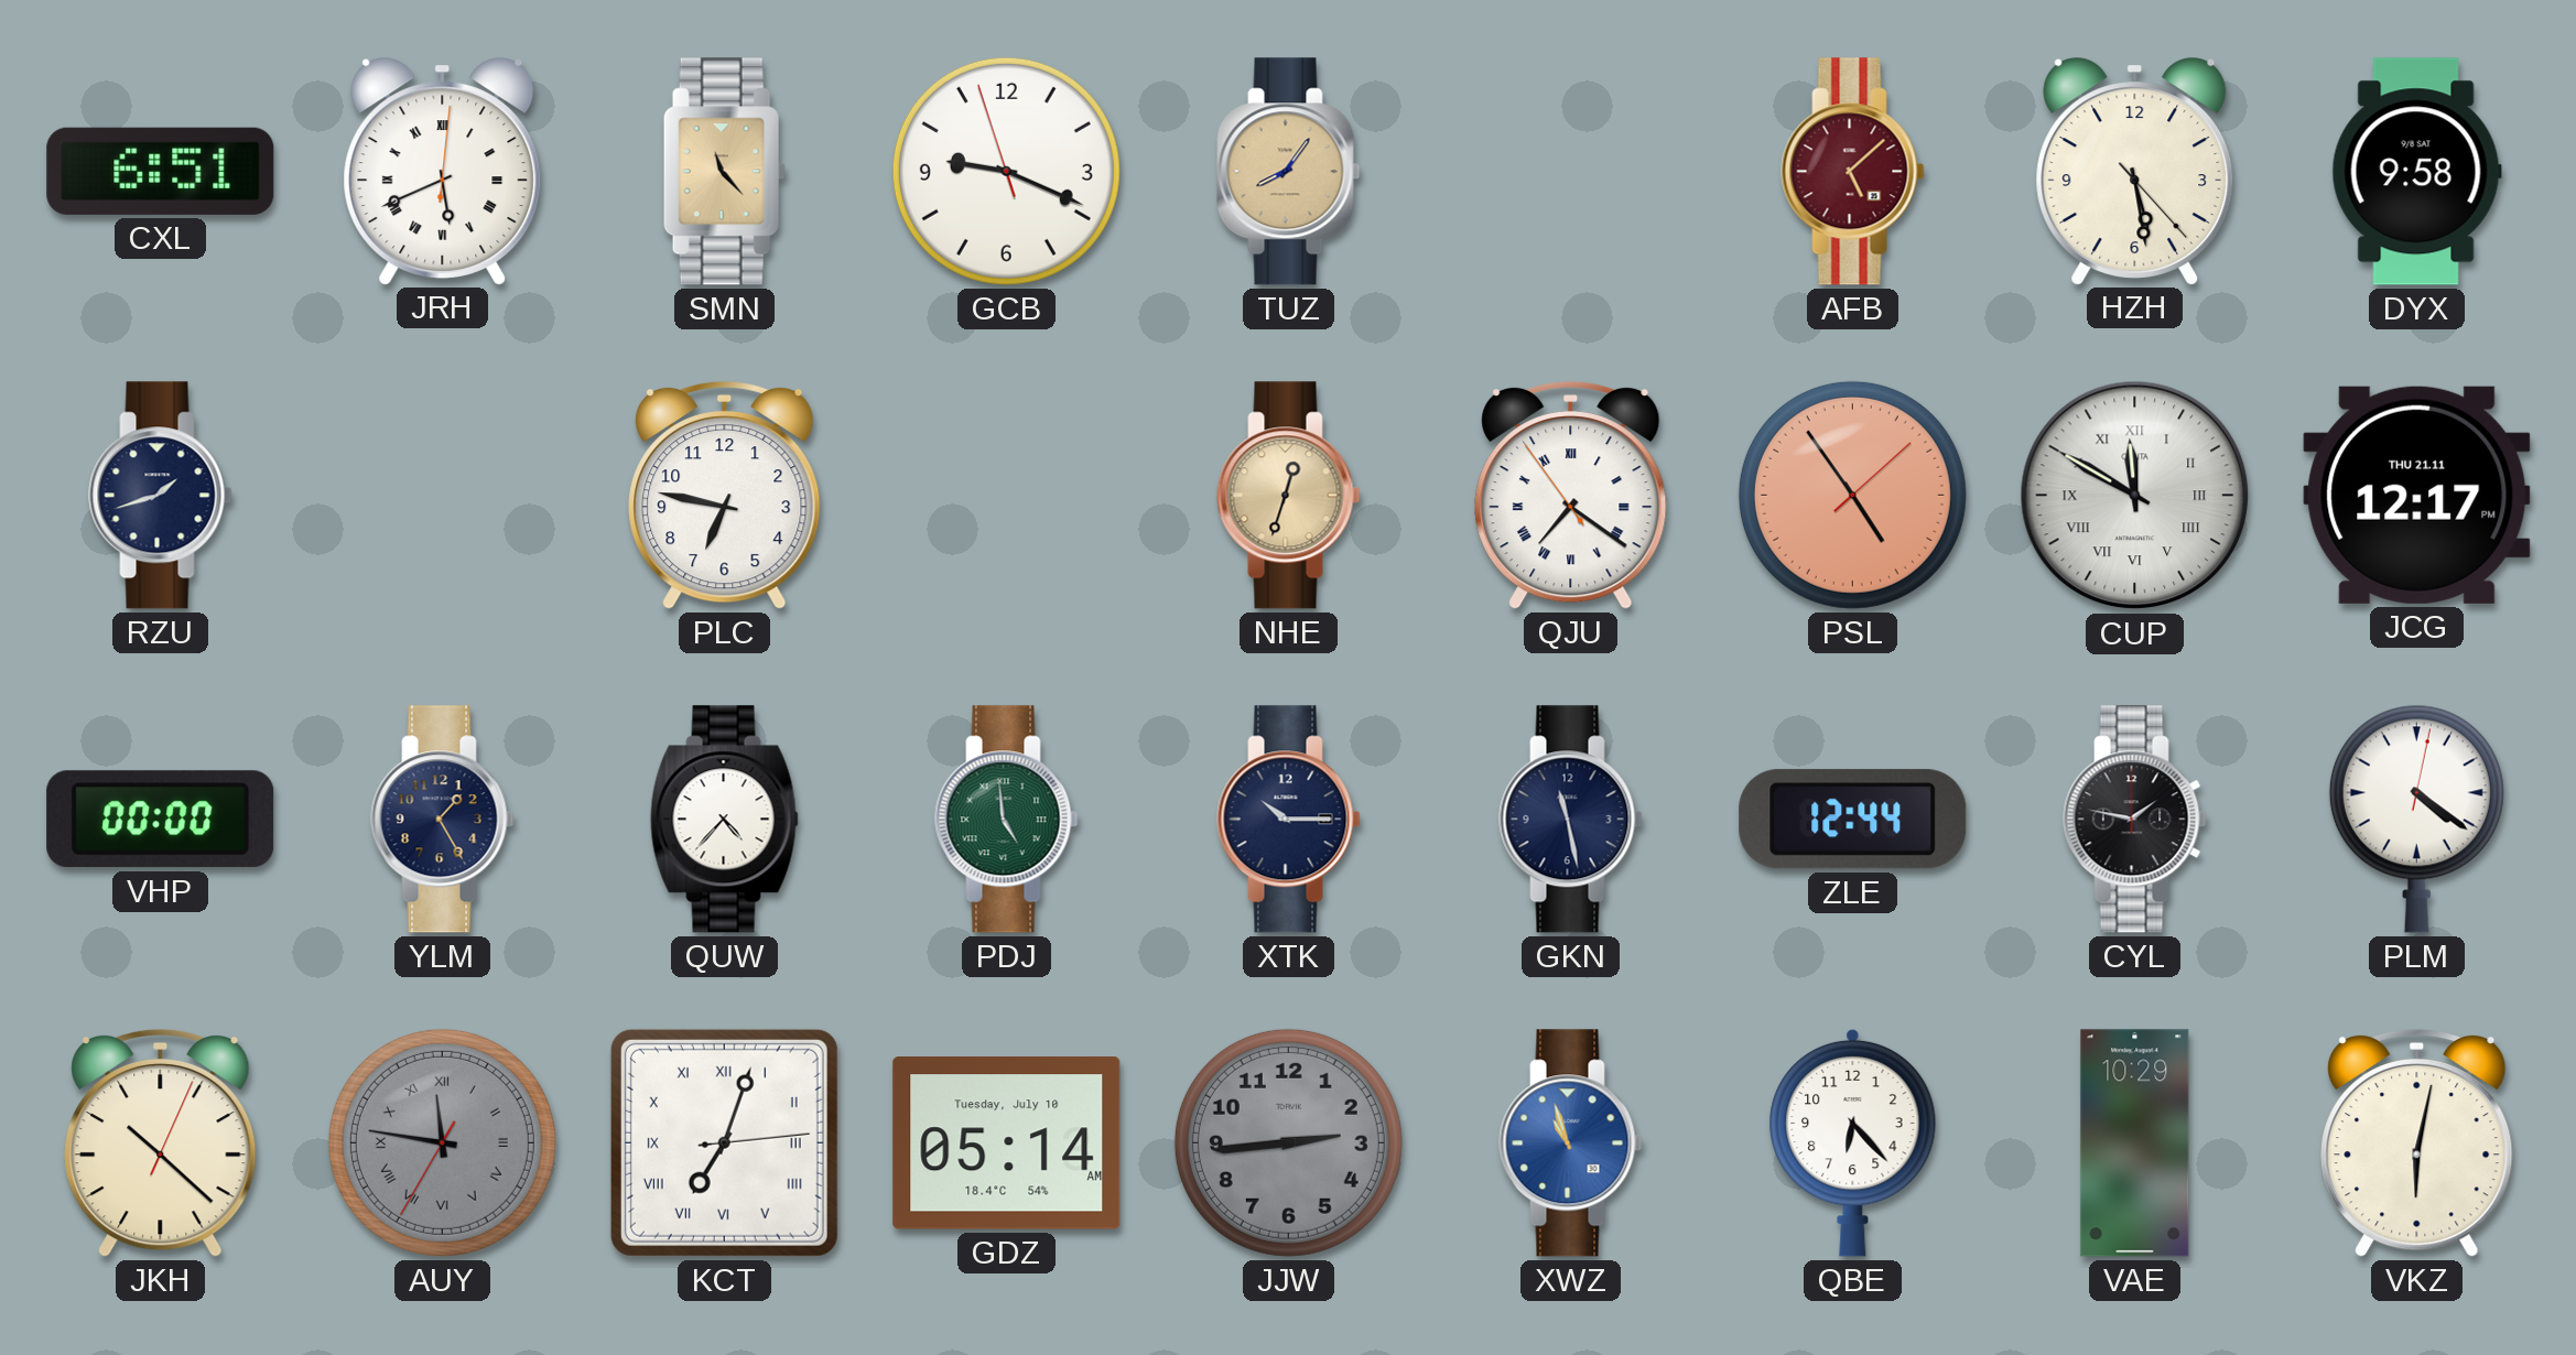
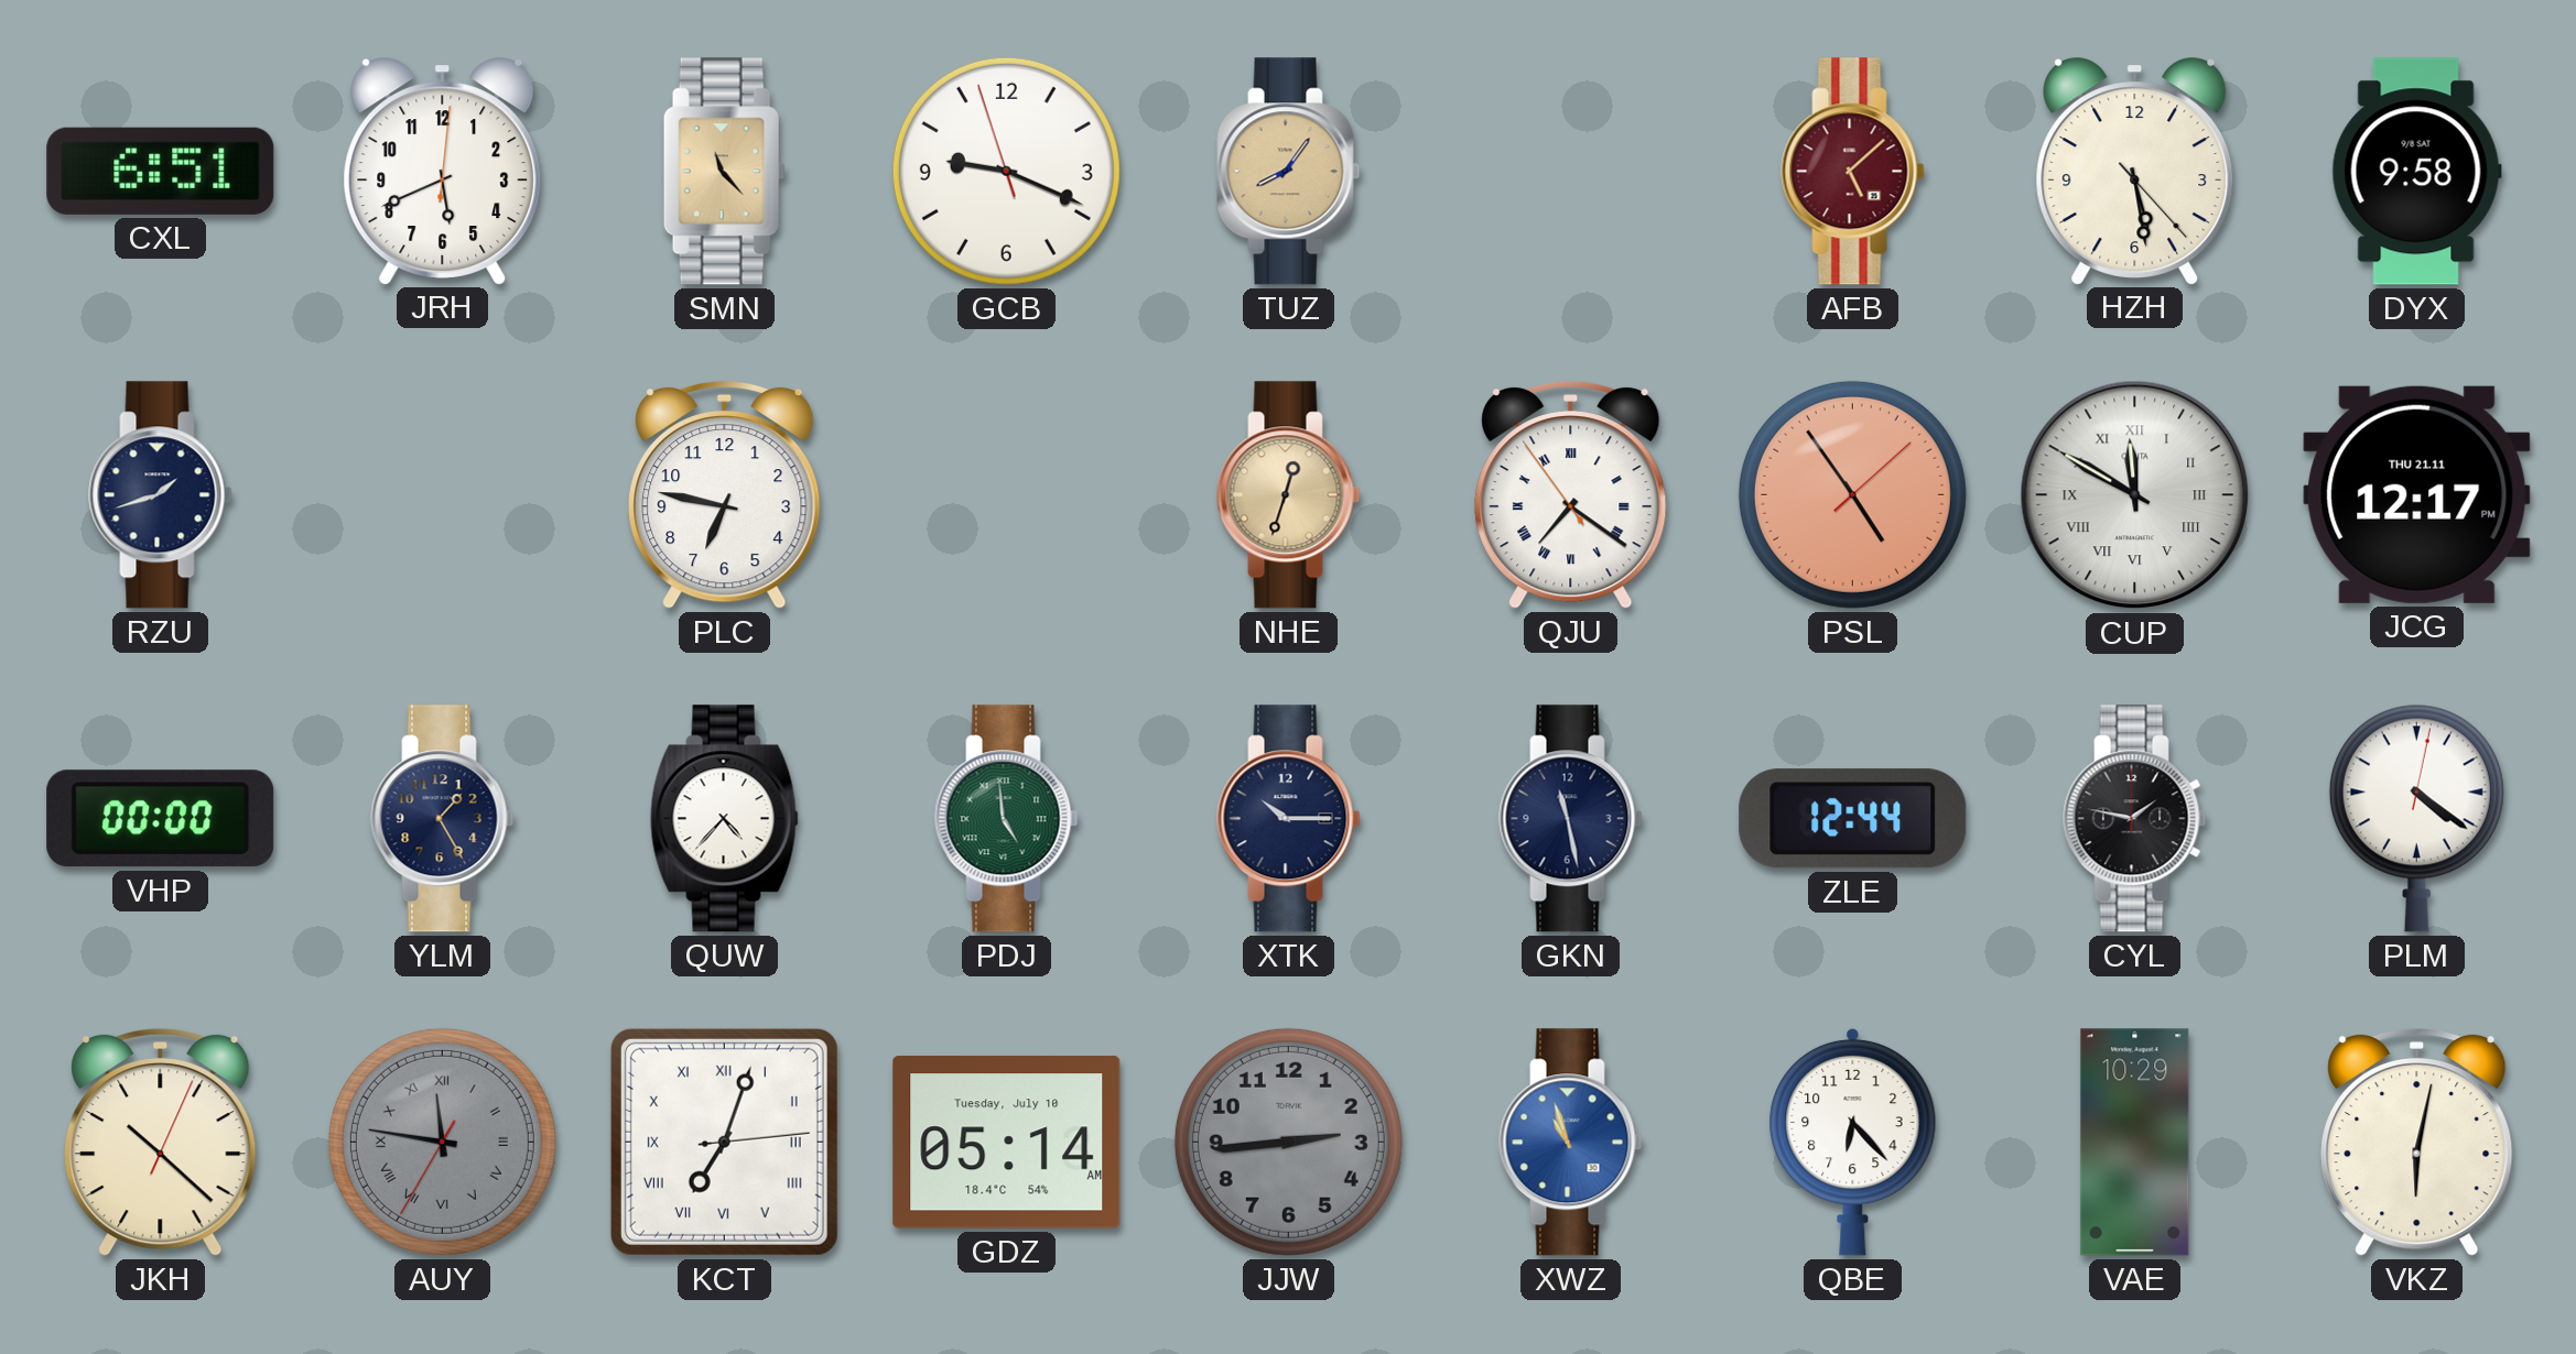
JRH numerals: Roman -> Arabic (443, 171)
